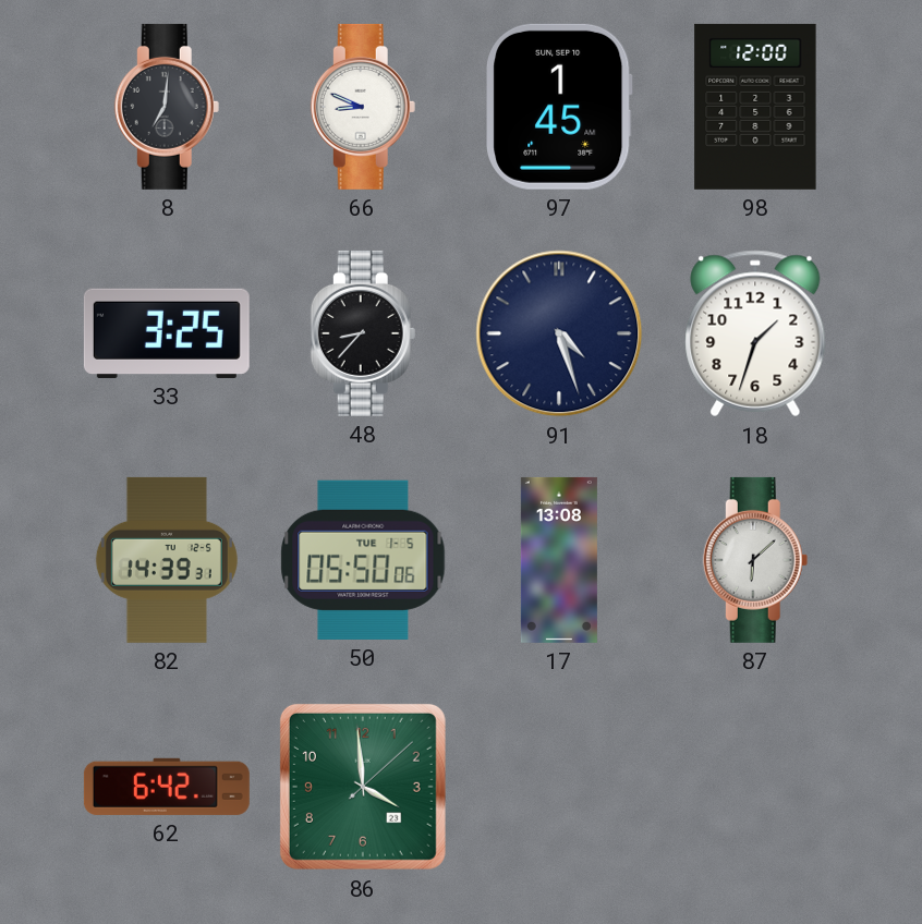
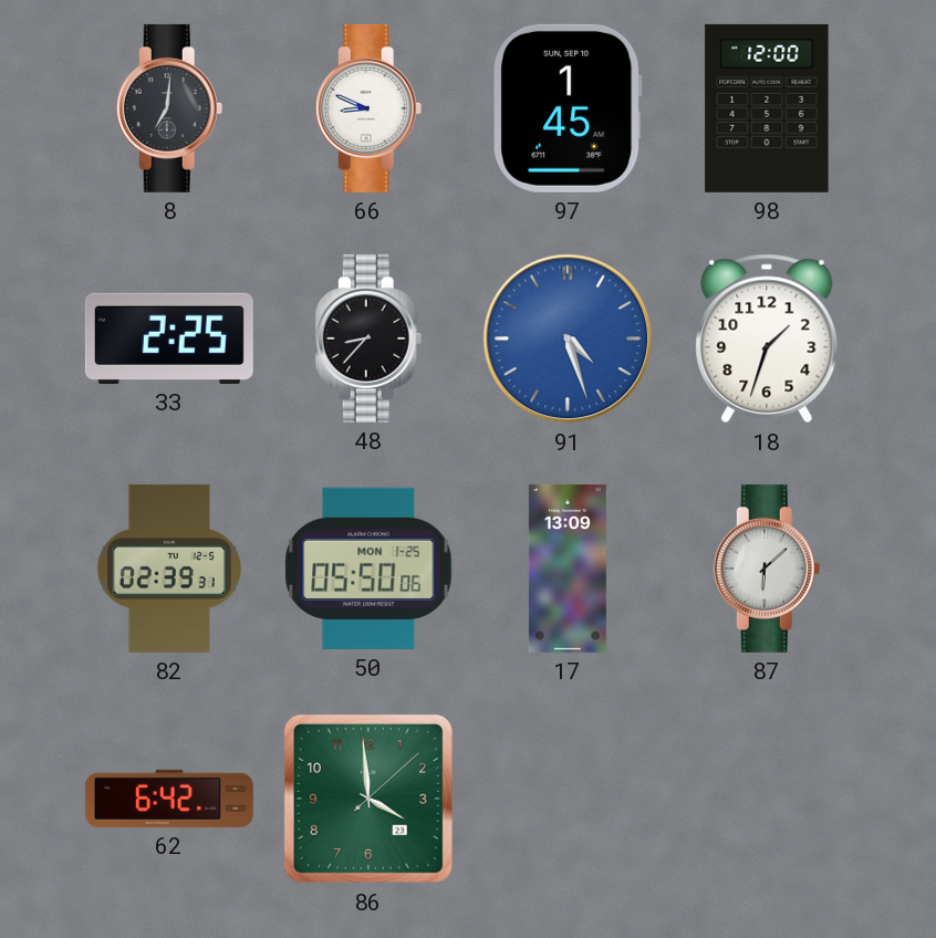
33: 3:25 -> 2:25 (169, 338)
91 dial: navy -> blue (568, 338)
82: 14:39 -> 02:39 (169, 569)
50 date: TUE 1-5 -> MON 1-25 (368, 569)
17: 13:08 -> 13:09 (568, 569)
